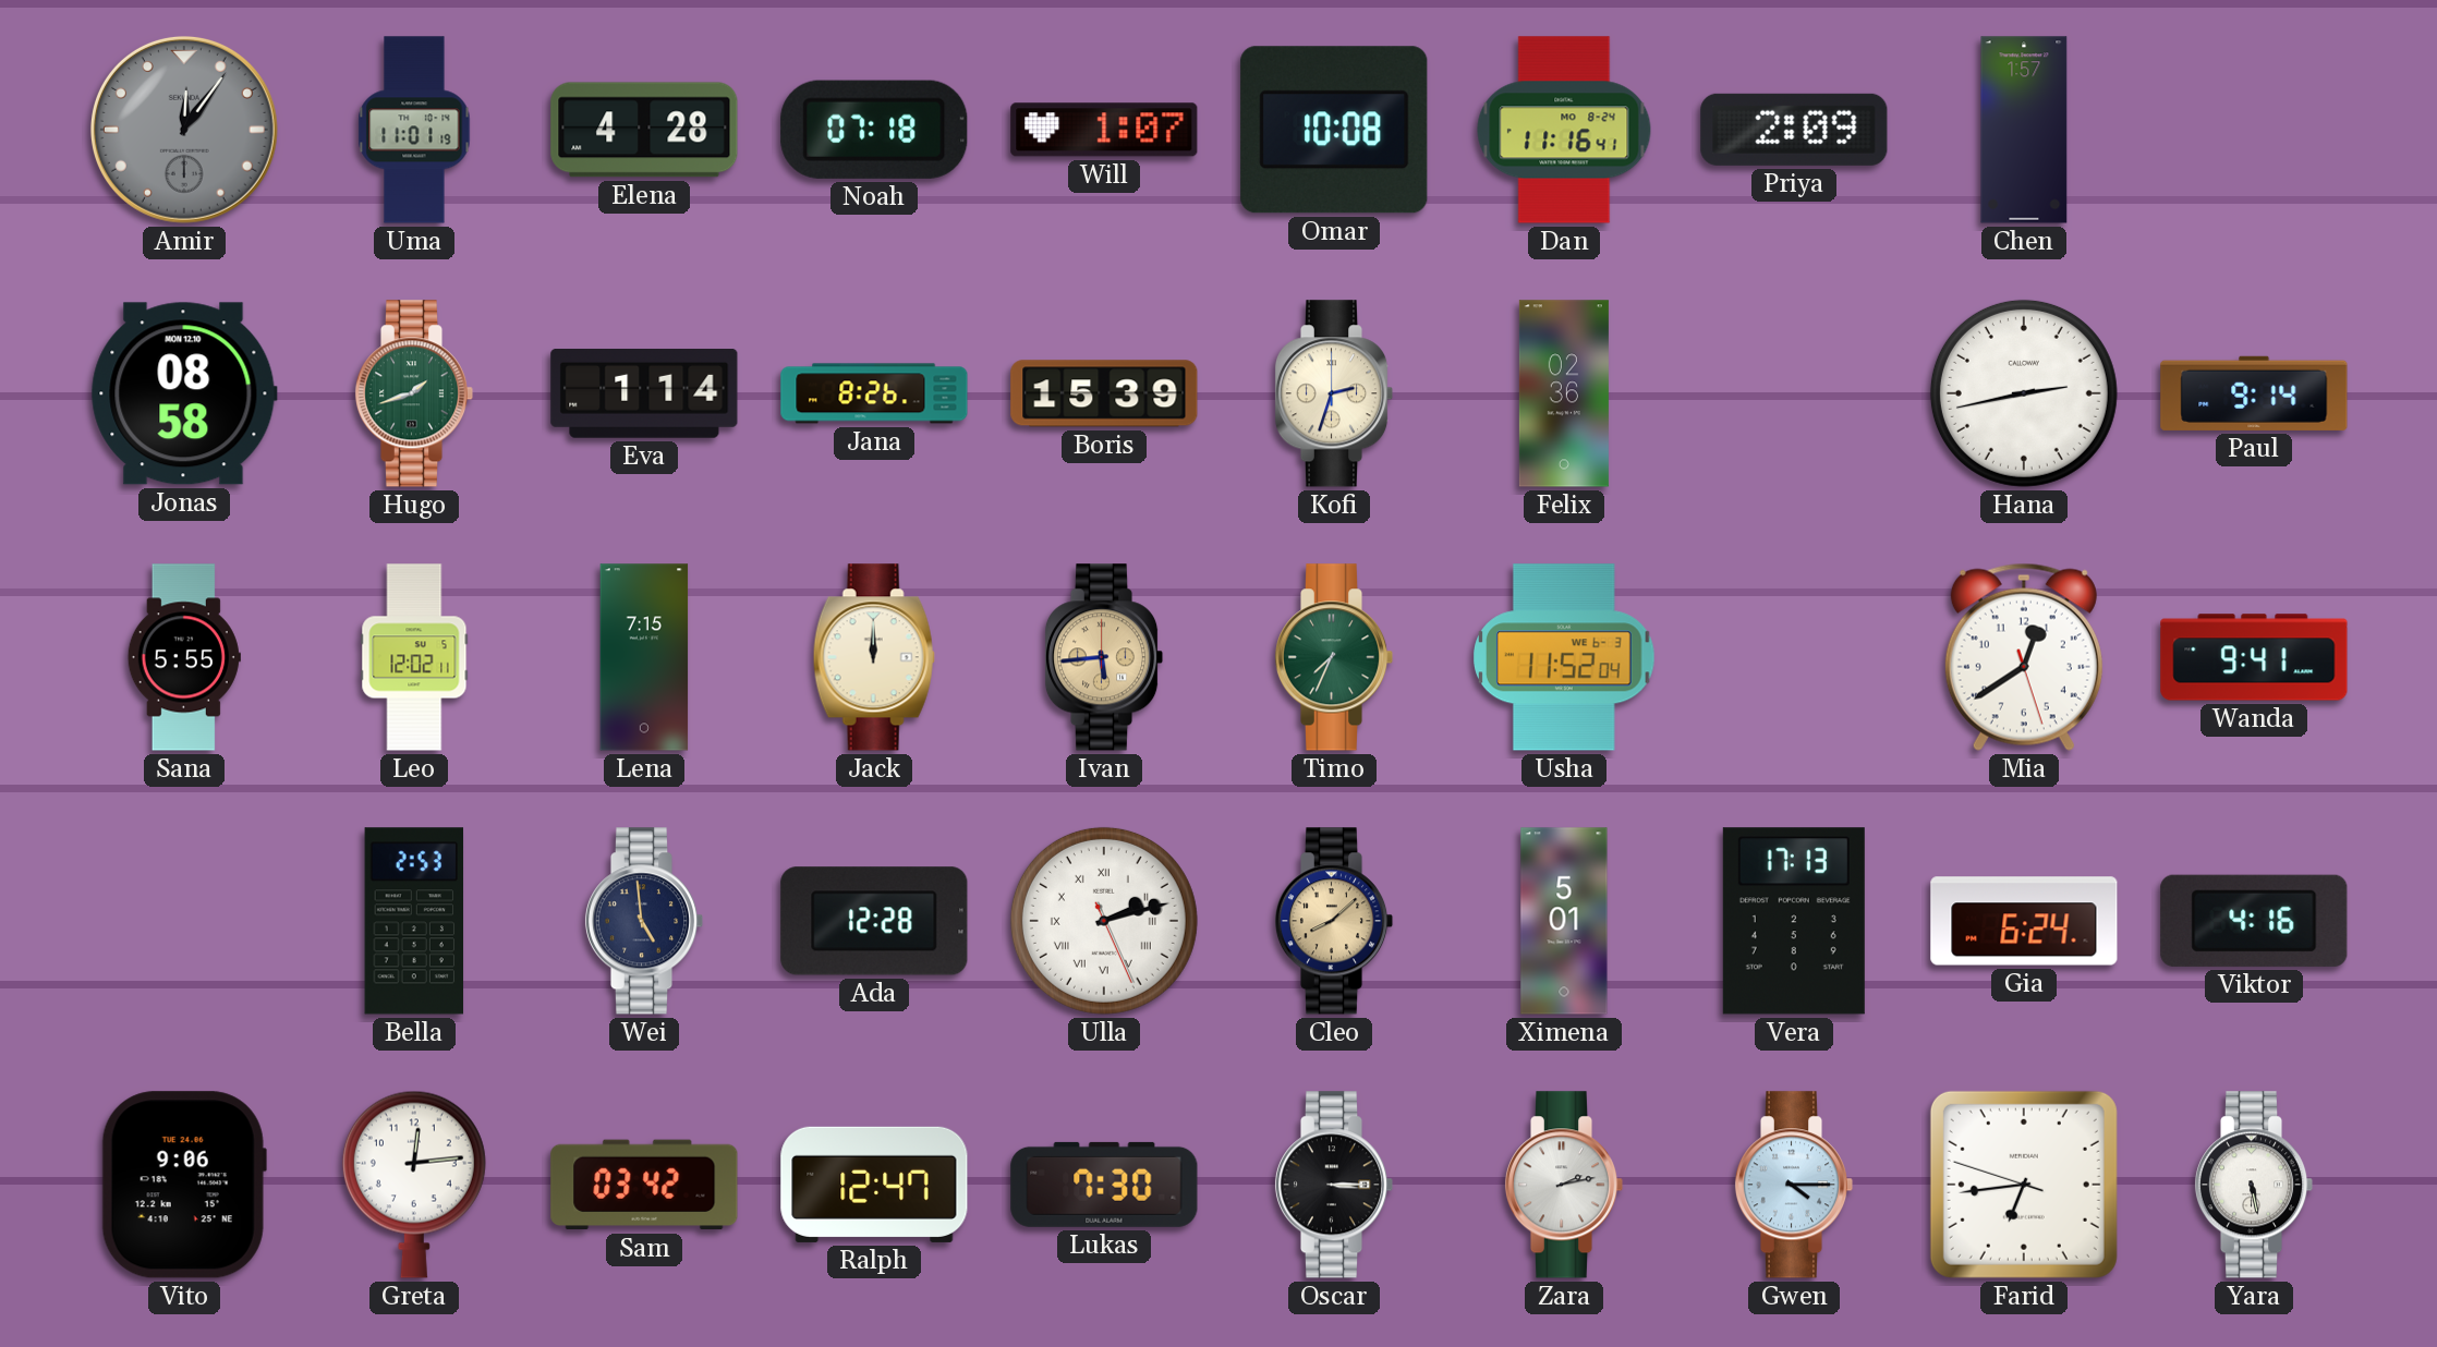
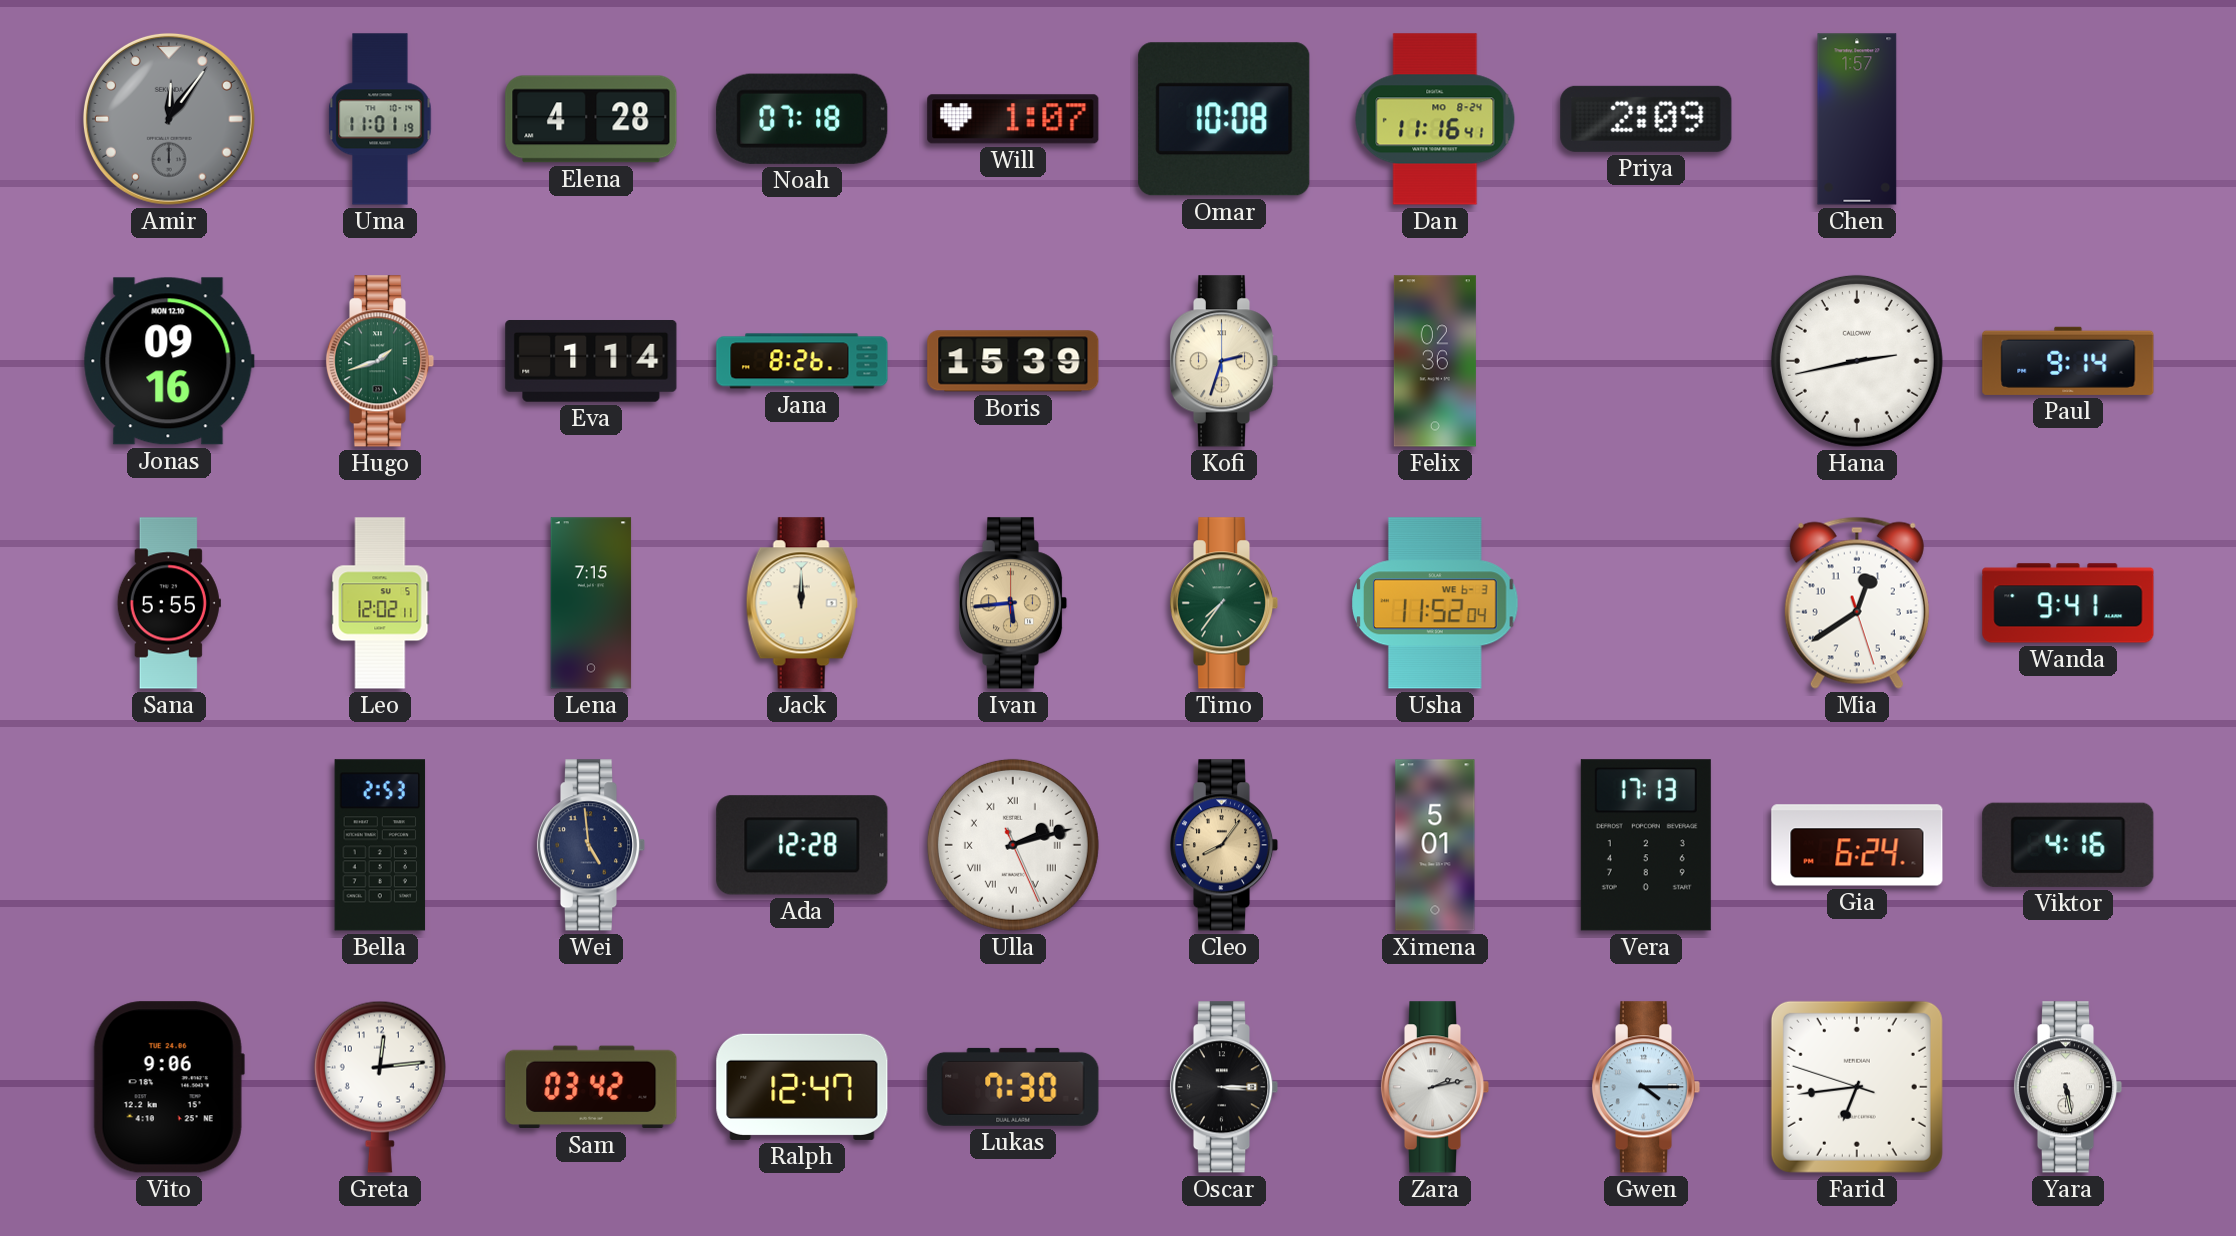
Jonas: 08:58 -> 09:16 (169, 361)
Timo: 7:34 -> 7:36 (1224, 603)
Cleo: 8:08 -> 8:06 (1224, 845)
